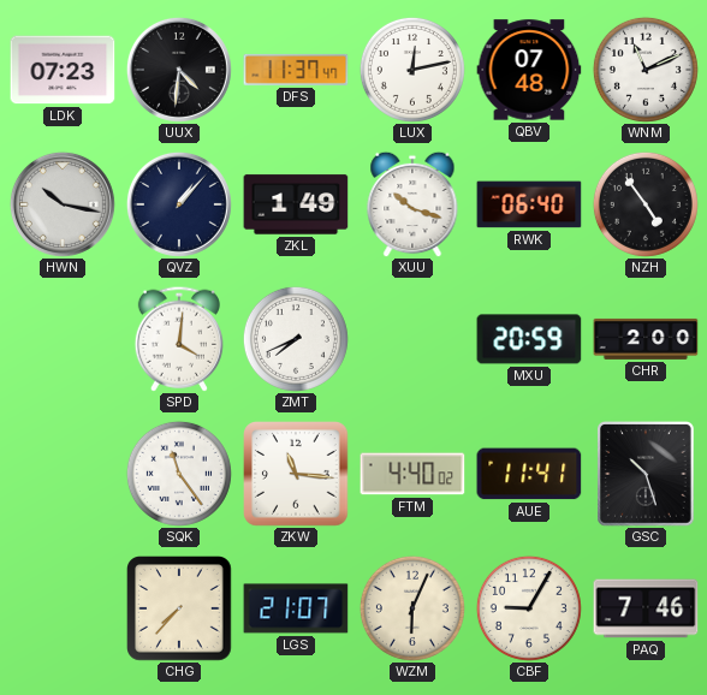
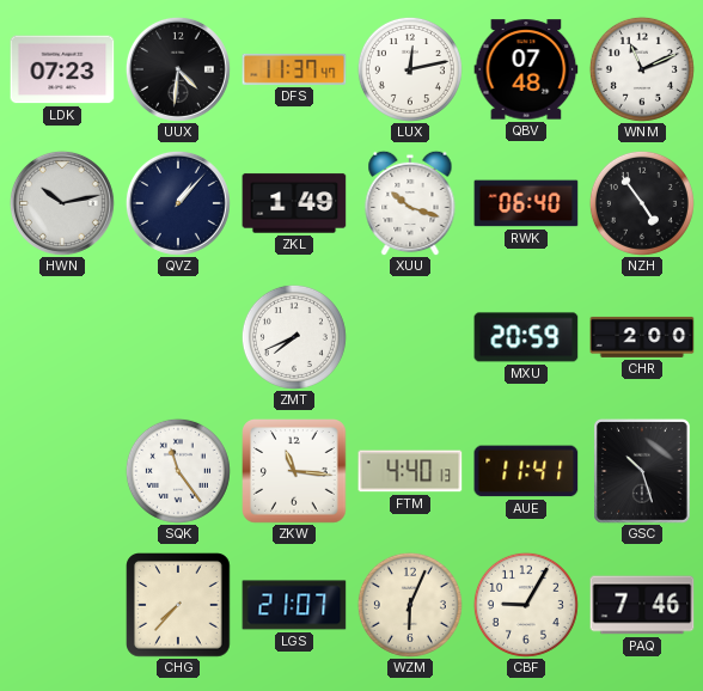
HWN: 10:17 -> 10:13 (62, 203)
SPD: 4:01 -> none (178, 339)
FTM: 4:40:02 -> 4:40:13 (410, 471)
